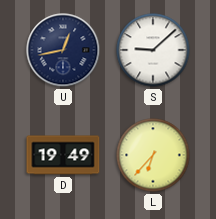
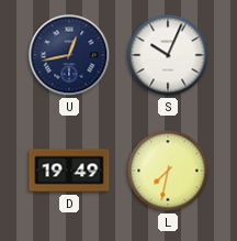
S: 9:08 -> 10:04 (168, 55)
L: 6:37 -> 7:32 (168, 171)
